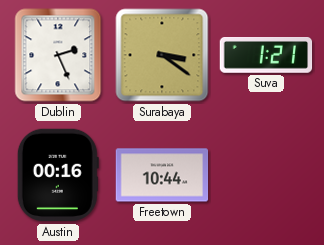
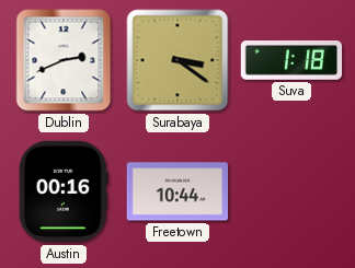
Dublin: 2:26 -> 2:41 (64, 60)
Suva: 1:21 -> 1:18 (291, 61)
